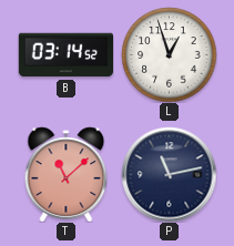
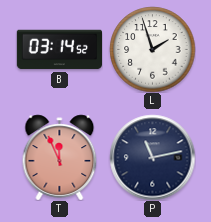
L: 12:57 -> 1:57 (152, 49)
T: 11:08 -> 11:56 (60, 157)
